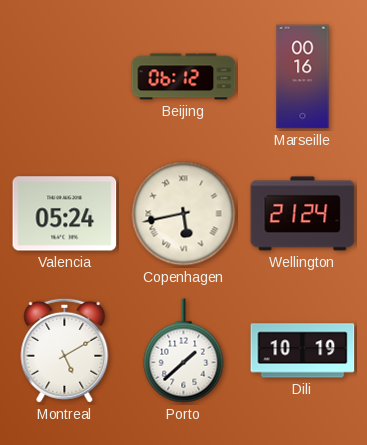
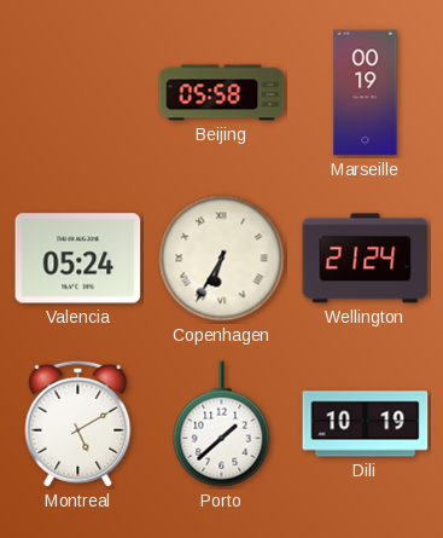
Beijing: 06:12 -> 05:58 (222, 93)
Marseille: 00:16 -> 00:19 (366, 93)
Copenhagen: 5:43 -> 6:35 (222, 259)
